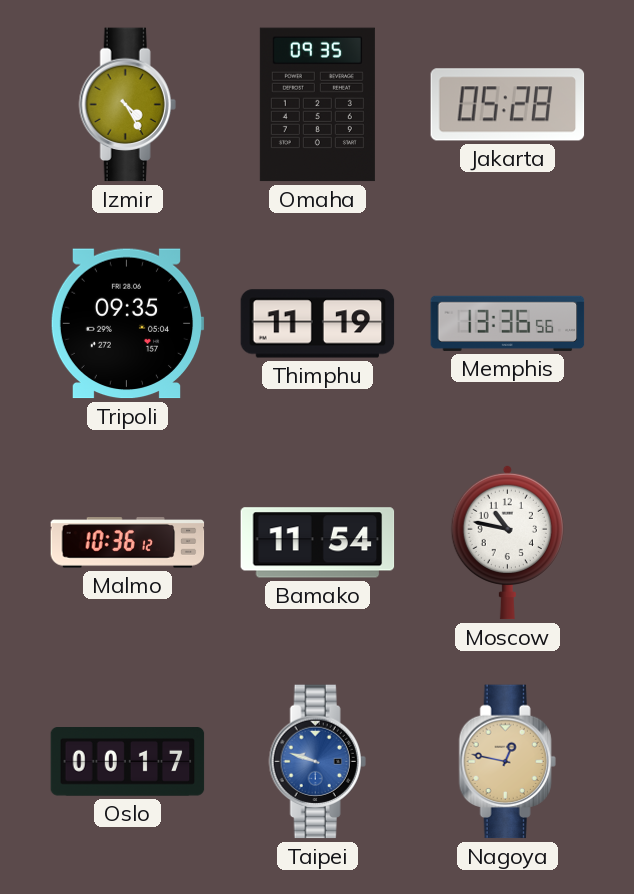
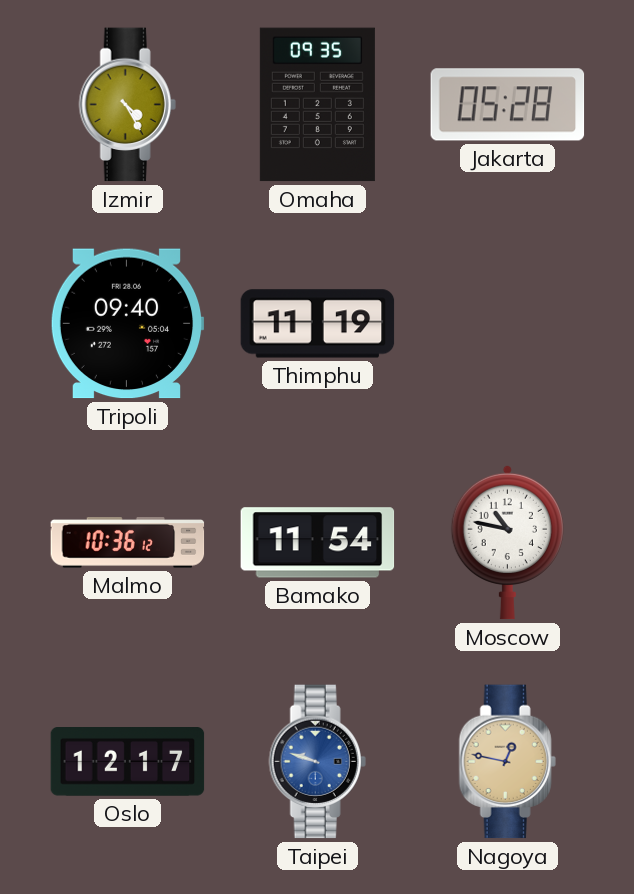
Tripoli: 09:35 -> 09:40 (127, 324)
Memphis: 13:36 -> none (508, 323)
Oslo: 00:17 -> 12:17 (128, 762)
